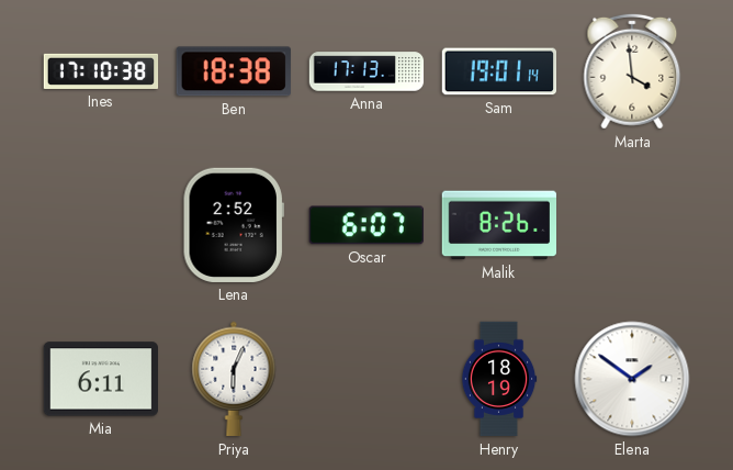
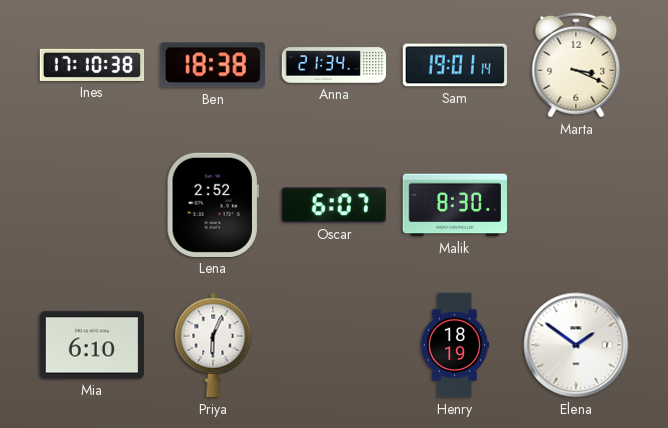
Anna: 17:13 -> 21:34 (334, 65)
Marta: 3:59 -> 3:19 (576, 65)
Malik: 8:26 -> 8:30 (454, 205)
Mia: 6:11 -> 6:10 (91, 345)
